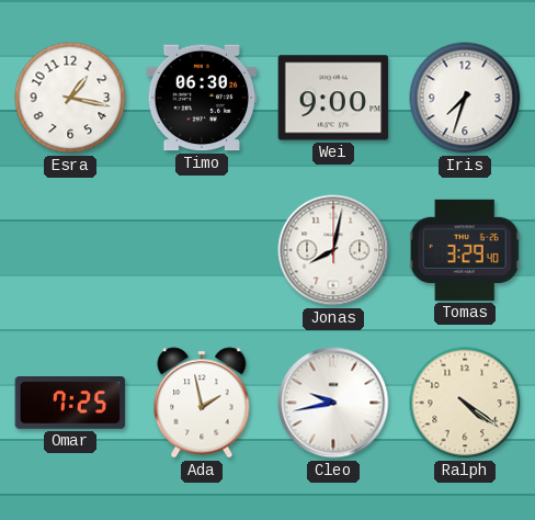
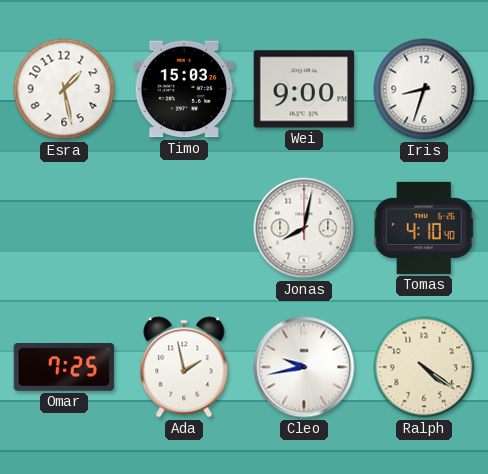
Esra: 1:17 -> 1:28 (64, 89)
Timo: 06:30 -> 15:03 (184, 89)
Iris: 7:33 -> 8:33 (424, 89)
Tomas: 3:29 -> 4:10 (424, 228)
